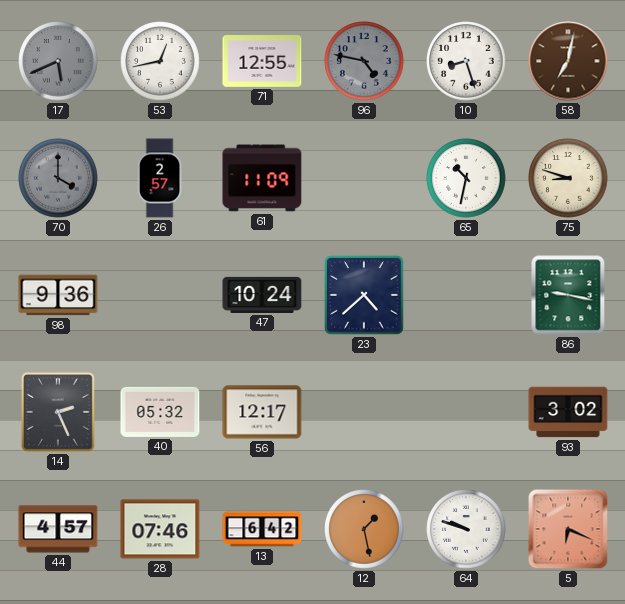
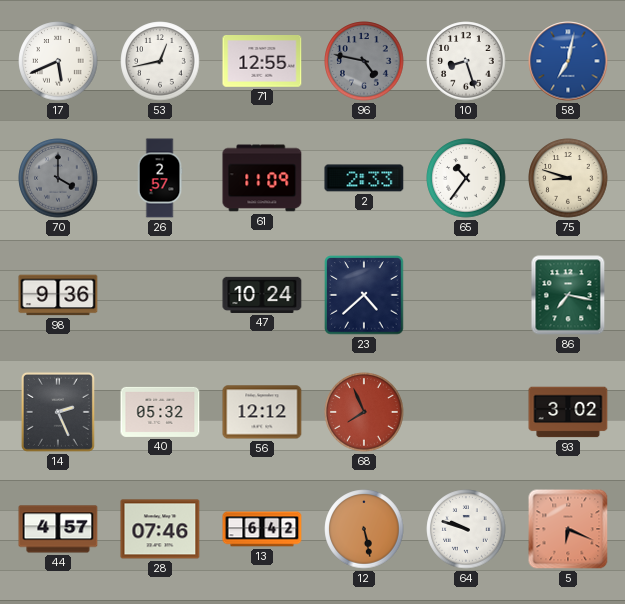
17 dial: grey -> white (58, 61)
58 dial: brown -> blue (568, 61)
2: none -> 2:33 (364, 178)
65: 10:32 -> 10:36 (466, 178)
86: 9:17 -> 7:17 (568, 295)
56: 12:17 -> 12:12 (262, 412)
68: none -> 7:56 (364, 412)
12: 1:28 -> 5:28 (364, 529)
